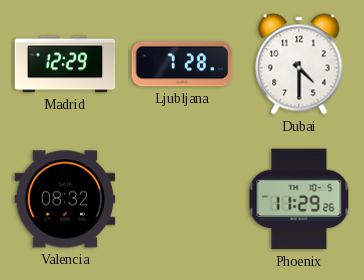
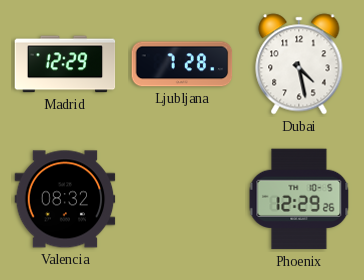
Dubai: 4:30 -> 4:28 (299, 64)
Phoenix: 11:29 -> 12:29 (299, 199)
